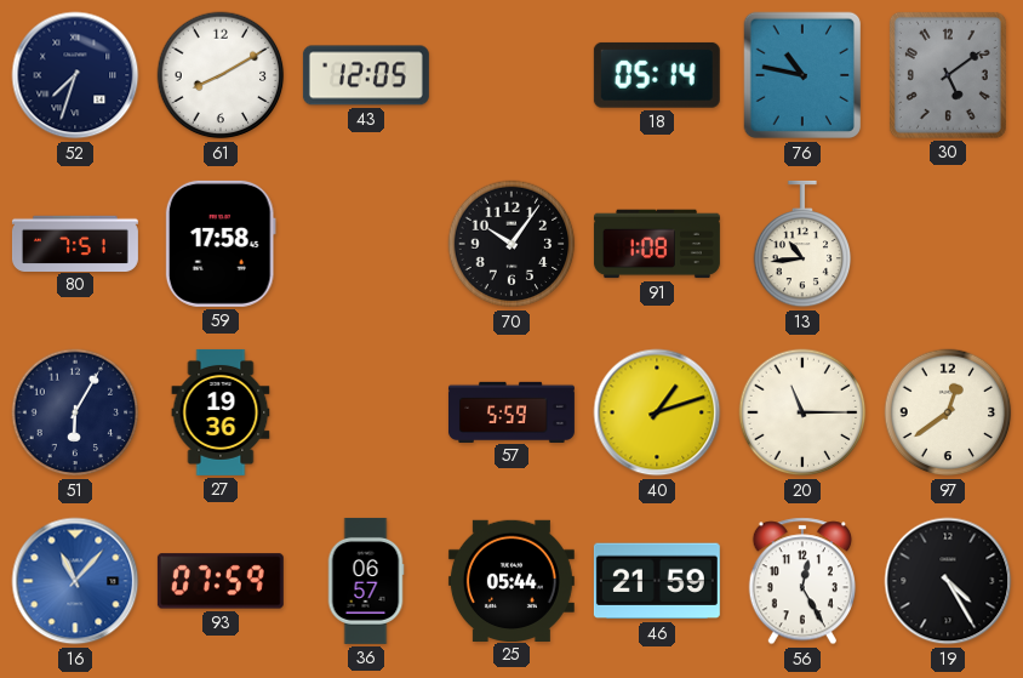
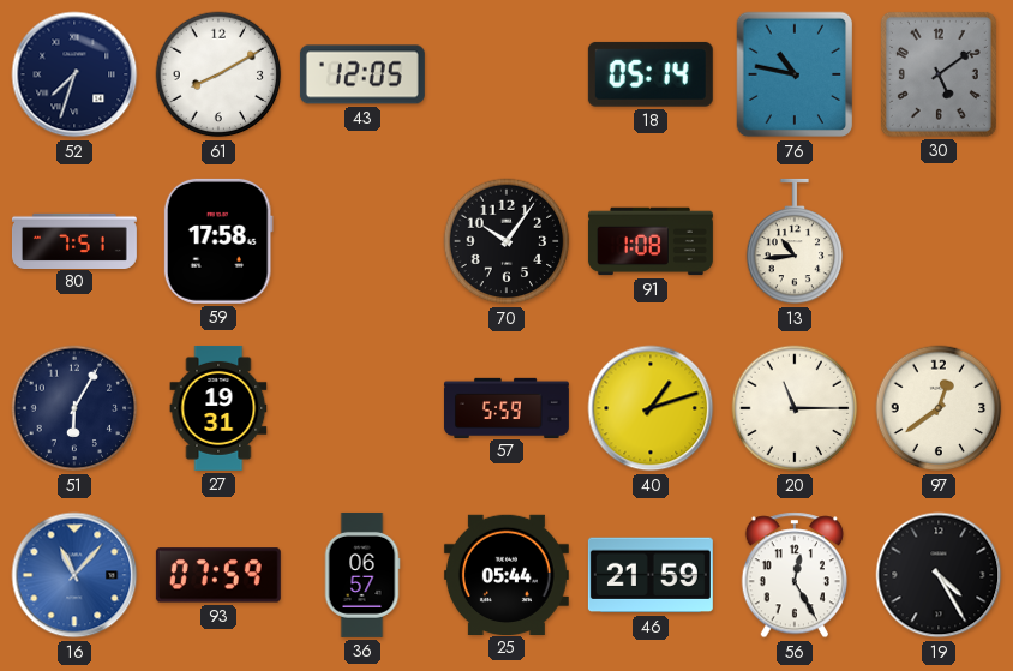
27: 19:36 -> 19:31 (218, 408)
